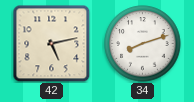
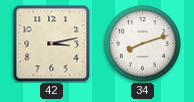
42: 5:13 -> 3:13 (51, 43)
